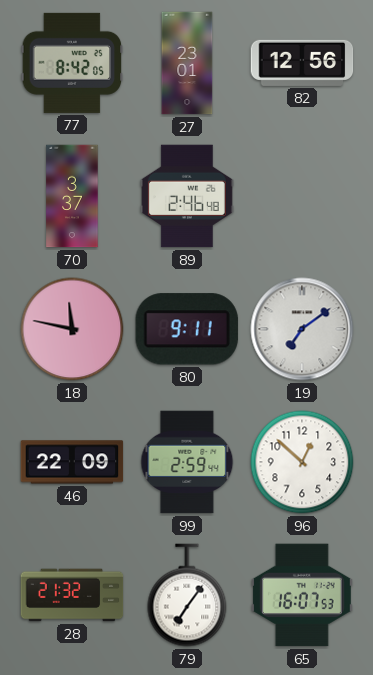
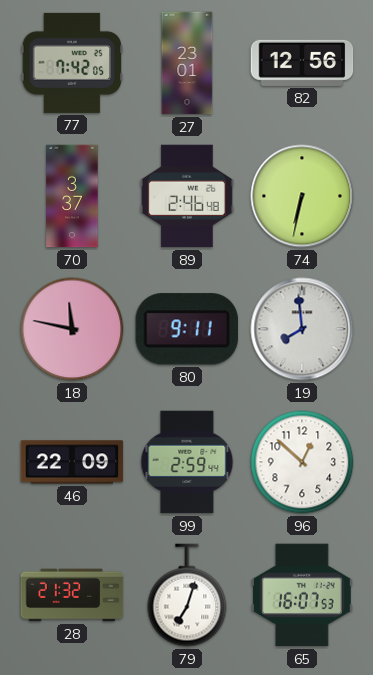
77: 8:42 -> 7:42 (72, 63)
74: none -> 6:32 (302, 196)
19: 7:09 -> 7:59 (302, 329)
79: 7:06 -> 7:03 (187, 595)
